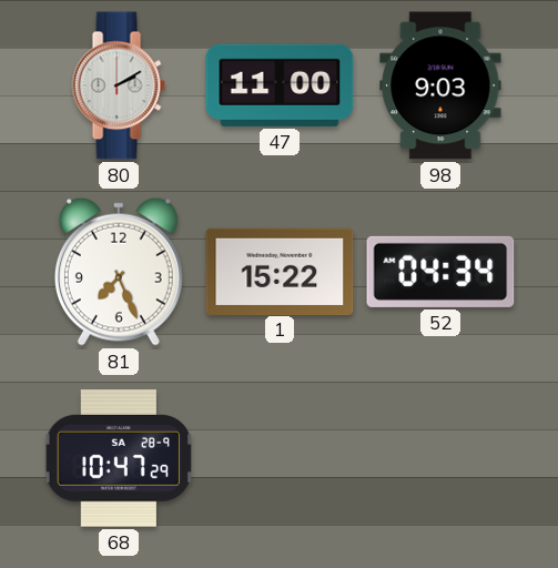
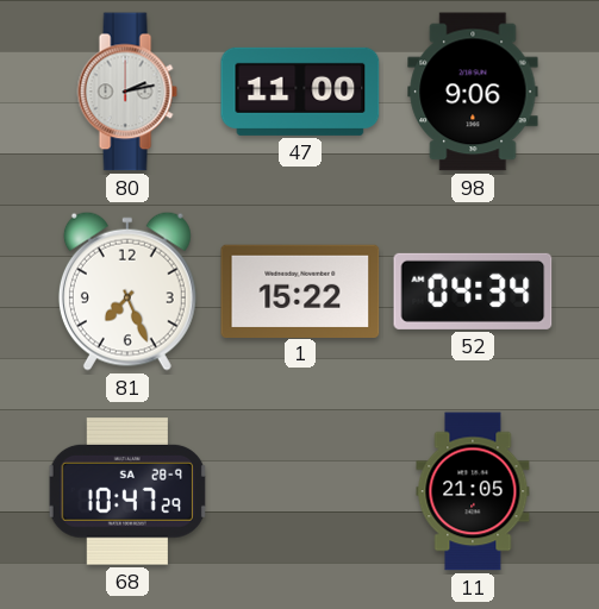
80: 2:10 -> 2:13 (127, 92)
98: 9:03 -> 9:06 (473, 92)
11: none -> 21:05 (473, 491)
